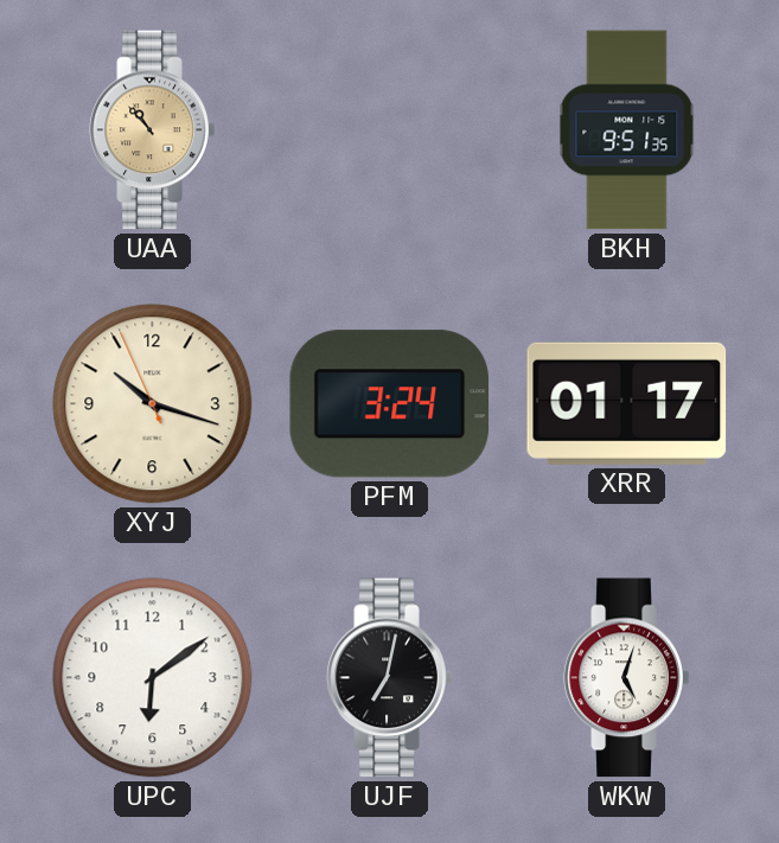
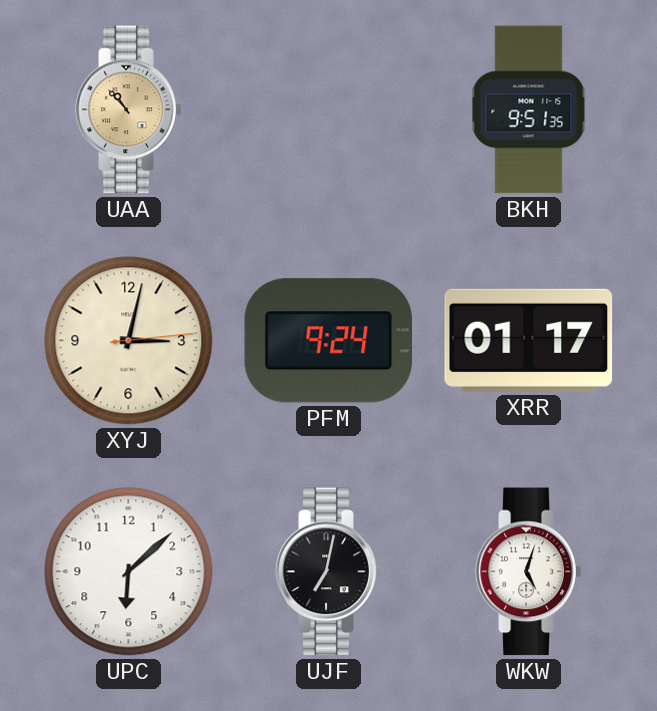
XYJ: 10:17 -> 3:02 (129, 341)
PFM: 3:24 -> 9:24 (329, 341)
UPC: 6:09 -> 6:08 (129, 572)
